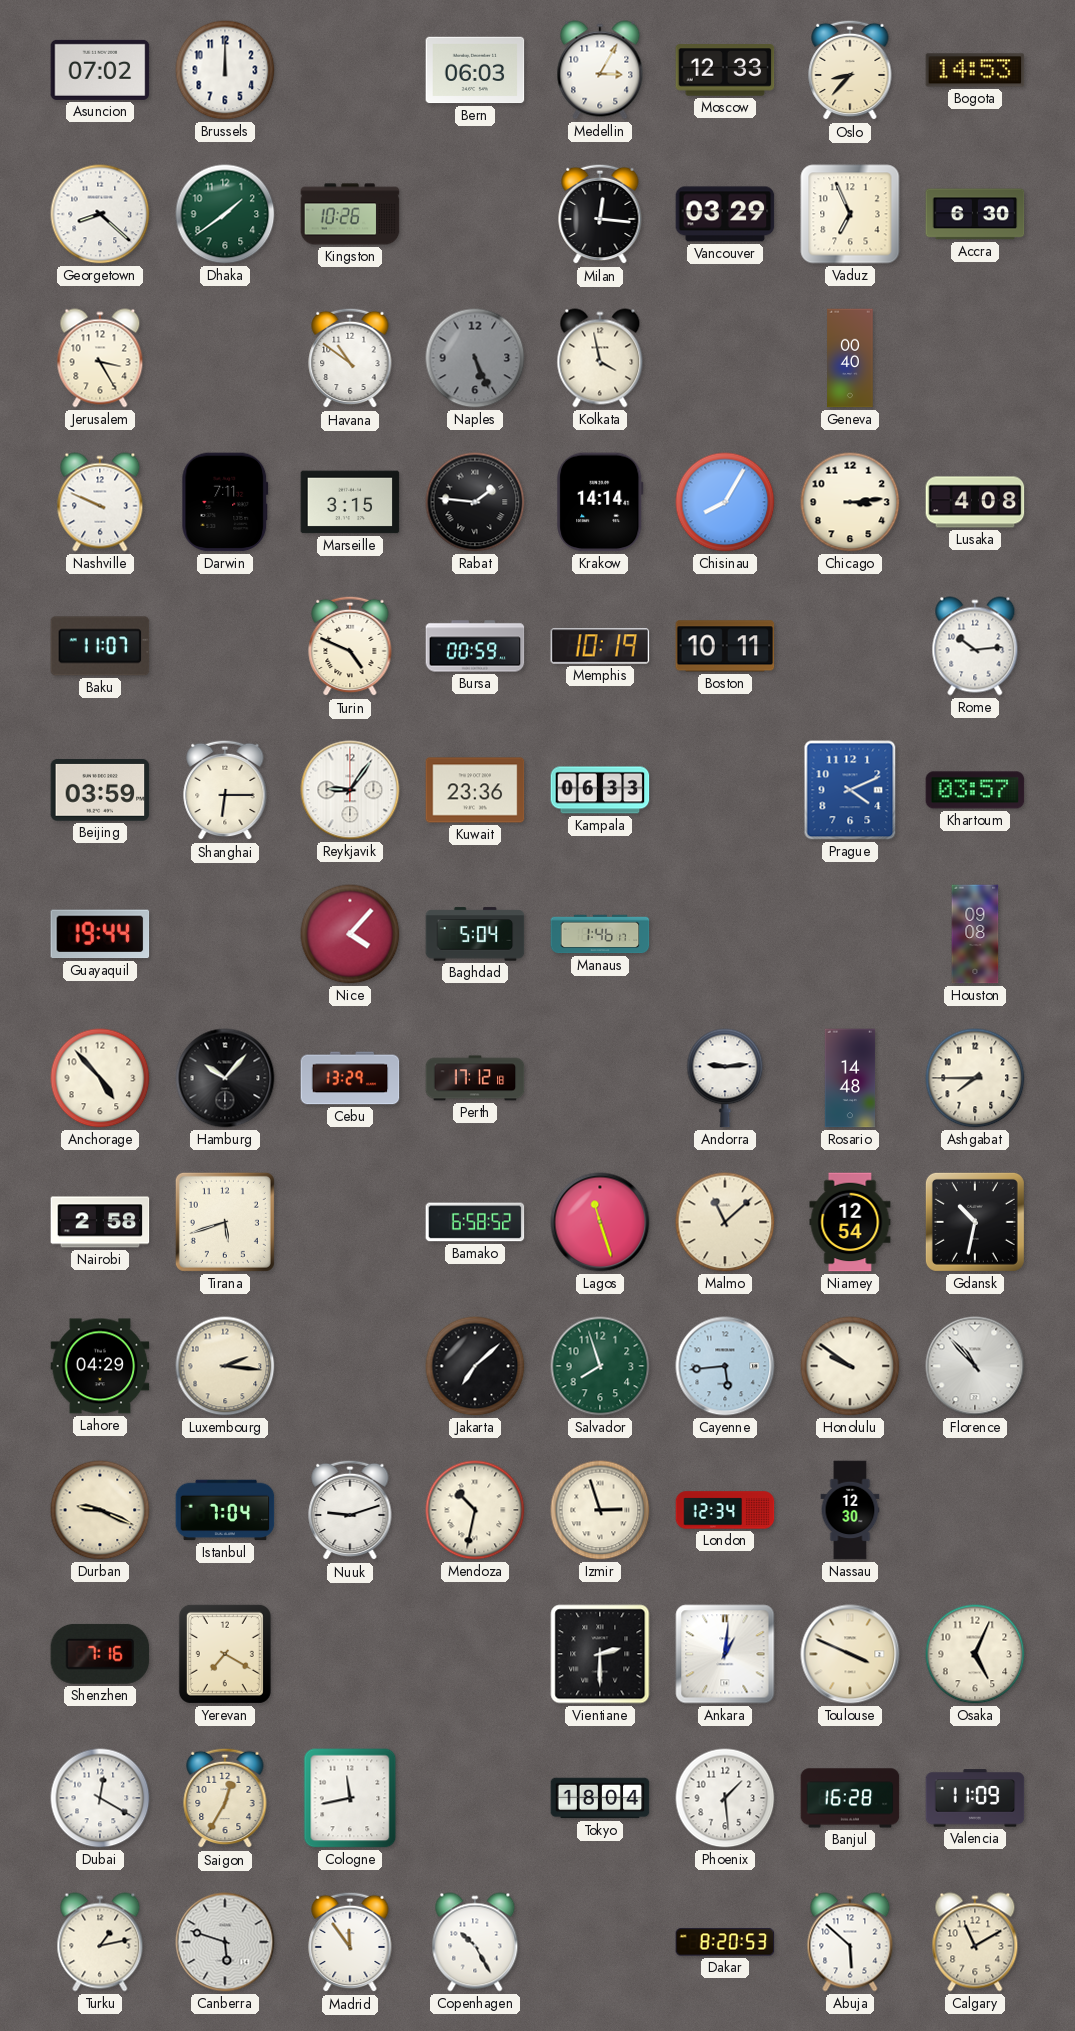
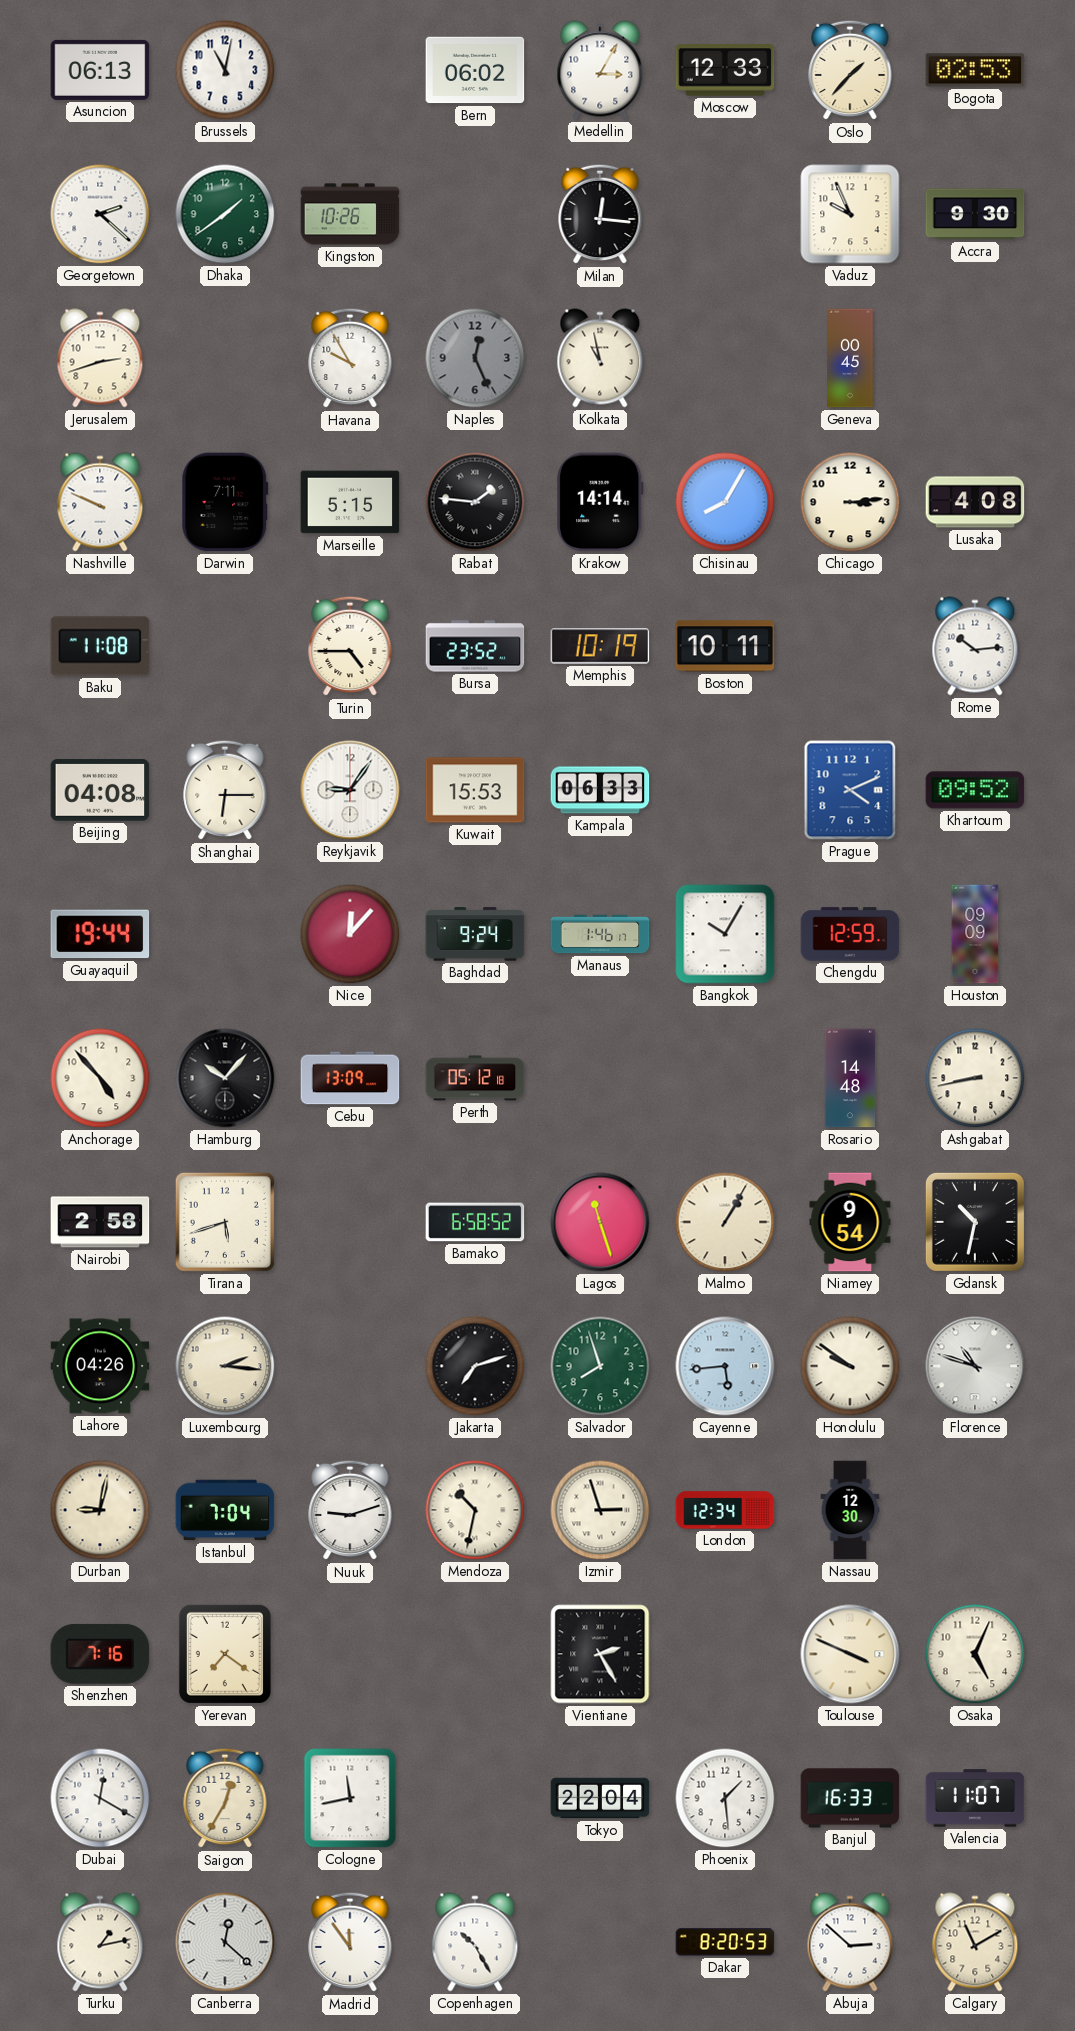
Asuncion: 07:02 -> 06:13 (100, 70)
Brussels: 12:00 -> 11:02 (225, 70)
Bern: 06:03 -> 06:02 (475, 70)
Oslo: 8:37 -> 1:37 (850, 70)
Bogota: 14:53 -> 02:53 (975, 70)
Georgetown: 8:22 -> 2:22 (100, 214)
Vancouver: 03:29 -> none (725, 214)
Vaduz: 6:56 -> 9:56 (850, 214)
Accra: 6:30 -> 9:30 (975, 214)
Jerusalem: 3:25 -> 2:42 (100, 358)
Havana: 10:51 -> 9:55 (350, 358)
Naples: 5:26 -> 12:26 (475, 358)
Kolkata: 3:58 -> 10:58 (600, 358)
Geneva: 00:40 -> 00:45 (850, 358)
Marseille: 3:15 -> 5:15 (350, 502)
Baku: 11:07 -> 11:08 (100, 646)
Turin: 4:49 -> 4:45 (350, 646)
Bursa: 00:59 -> 23:52 (475, 646)
Beijing: 03:59 -> 04:08 (100, 791)
Kuwait: 23:36 -> 15:53 (475, 790)
Khartoum: 03:57 -> 09:52 (975, 790)
Nice: 4:07 -> 12:07 (350, 934)
Baghdad: 5:04 -> 9:24 (475, 934)
Bangkok: none -> 10:05 (725, 934)
Chengdu: none -> 12:59 (850, 934)
Houston: 09:08 -> 09:09 (975, 934)
Cebu: 13:29 -> 13:09 (350, 1078)
Perth: 17:12 -> 05:12 (475, 1078)
Andorra: 9:14 -> none (725, 1078)
Ashgabat: 7:45 -> 8:43 (975, 1078)
Malmo: 11:08 -> 1:05 (725, 1222)
Niamey: 12:54 -> 9:54 (850, 1222)
Lahore: 04:29 -> 04:26 (100, 1366)
Jakarta: 7:08 -> 7:12 (475, 1366)
Florence: 10:53 -> 10:48 (975, 1366)
Durban: 9:19 -> 9:02 (100, 1510)
Yerevan: 7:20 -> 7:21 (225, 1654)
Vientiane: 2:30 -> 2:25 (600, 1654)
Ankara: 1:01 -> none (725, 1654)
Tokyo: 18:04 -> 22:04 (600, 1798)
Banjul: 16:28 -> 16:33 (850, 1798)
Valencia: 11:09 -> 11:07 (975, 1798)
Canberra: 5:48 -> 12:22 (225, 1942)
Abuja: 5:52 -> 2:52 (850, 1942)
